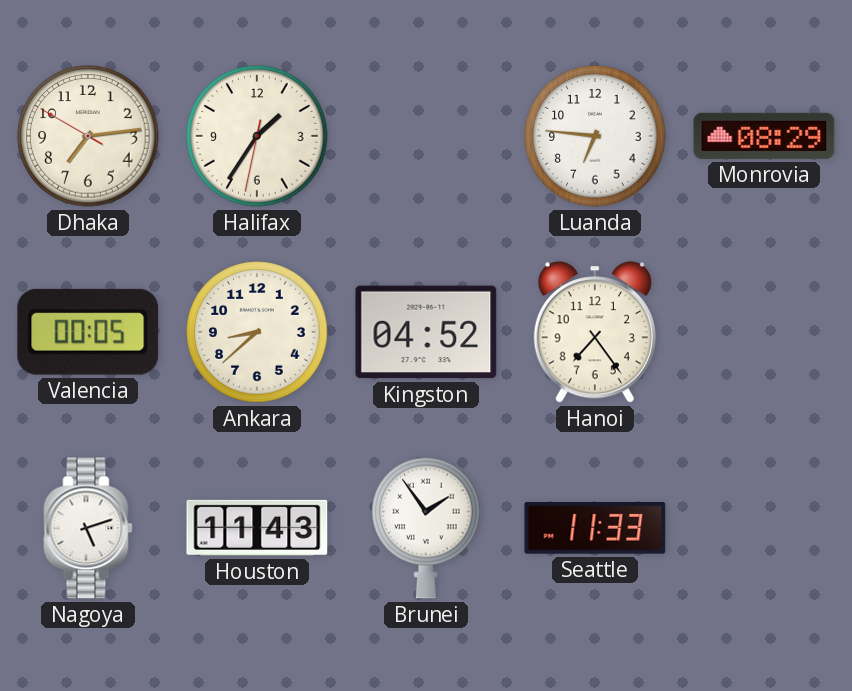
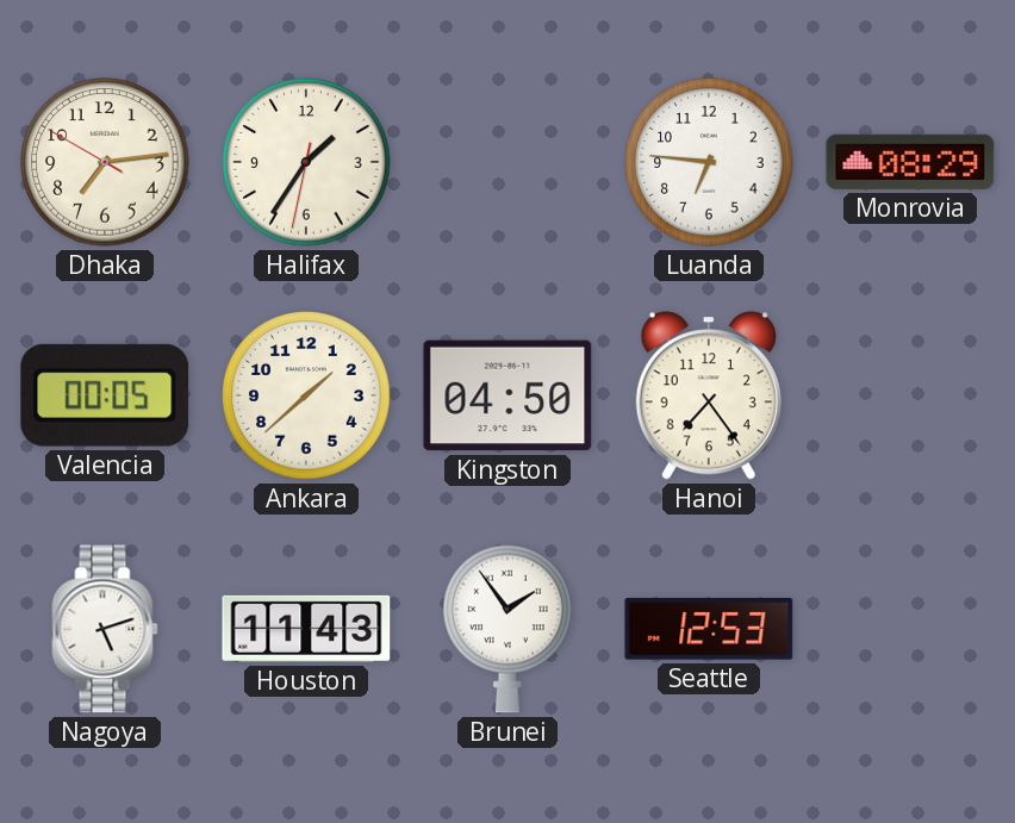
Ankara: 8:38 -> 1:38 (306, 395)
Kingston: 04:52 -> 04:50 (507, 395)
Seattle: 11:33 -> 12:53 (709, 629)
